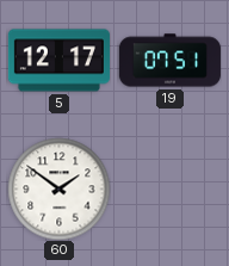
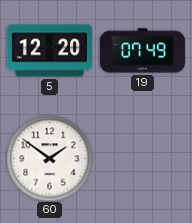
5: 12:17 -> 12:20 (49, 51)
19: 07:51 -> 07:49 (142, 51)
